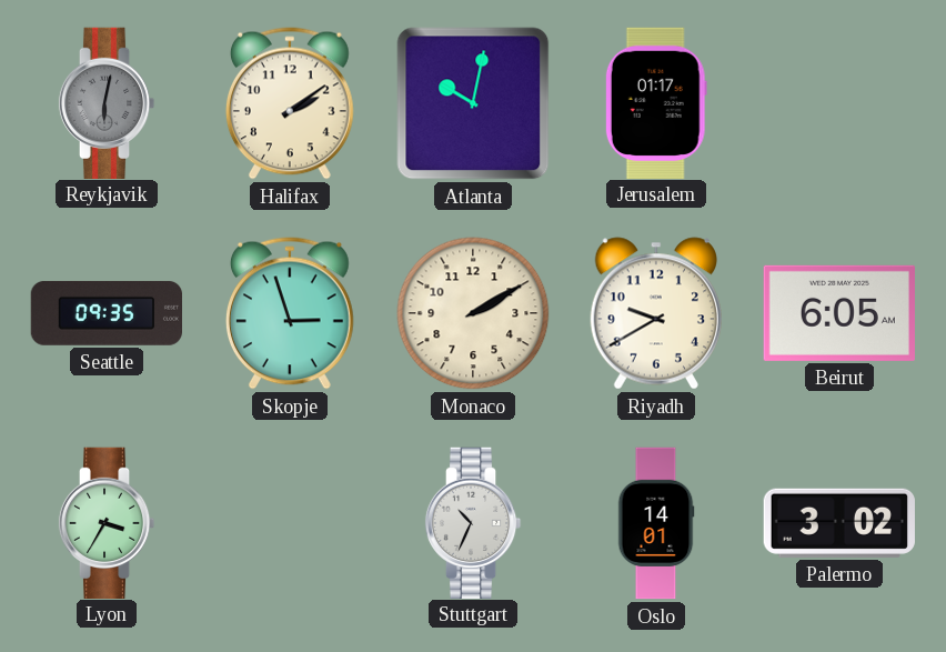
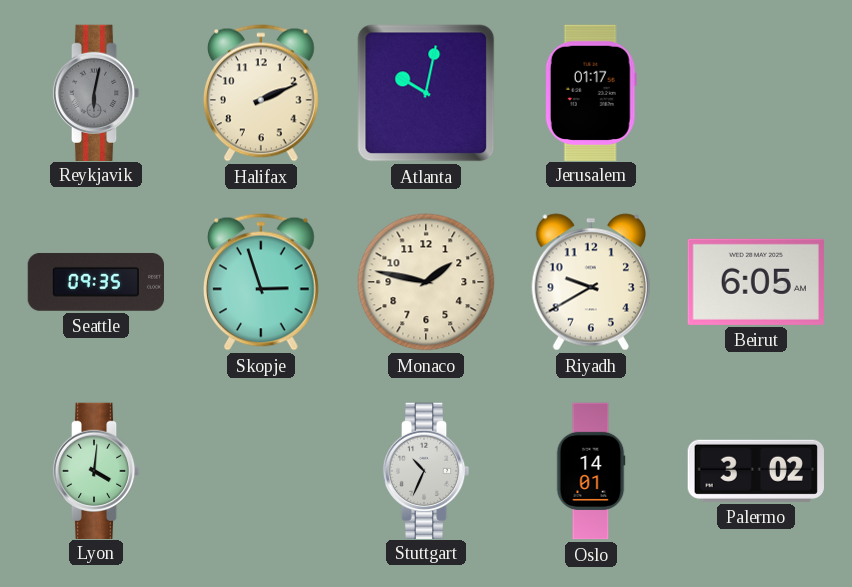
Halifax: 2:09 -> 2:11 (261, 93)
Monaco: 2:10 -> 1:47 (426, 282)
Lyon: 3:35 -> 4:01 (96, 470)
